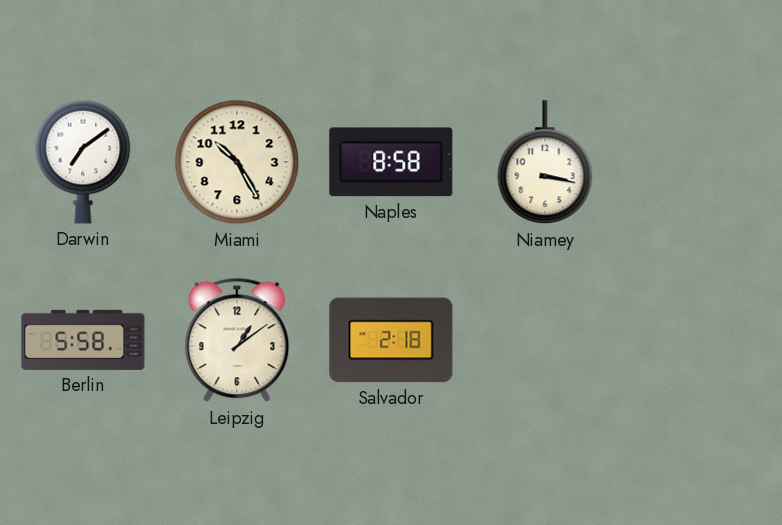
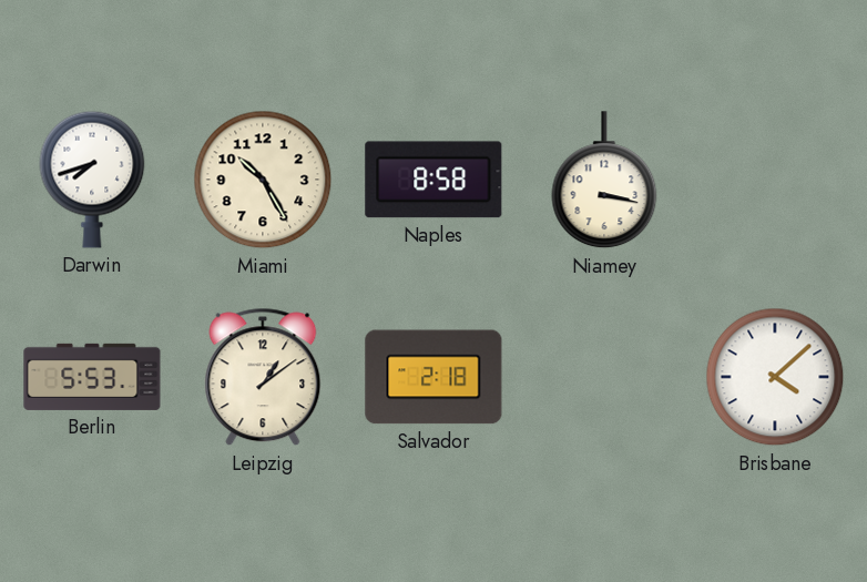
Darwin: 7:09 -> 7:42 (92, 180)
Berlin: 5:58 -> 5:53 (92, 377)
Brisbane: none -> 4:08 (775, 377)
